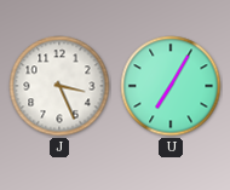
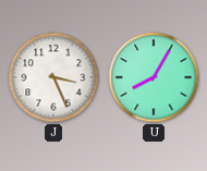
U: 7:05 -> 8:05 (154, 77)
